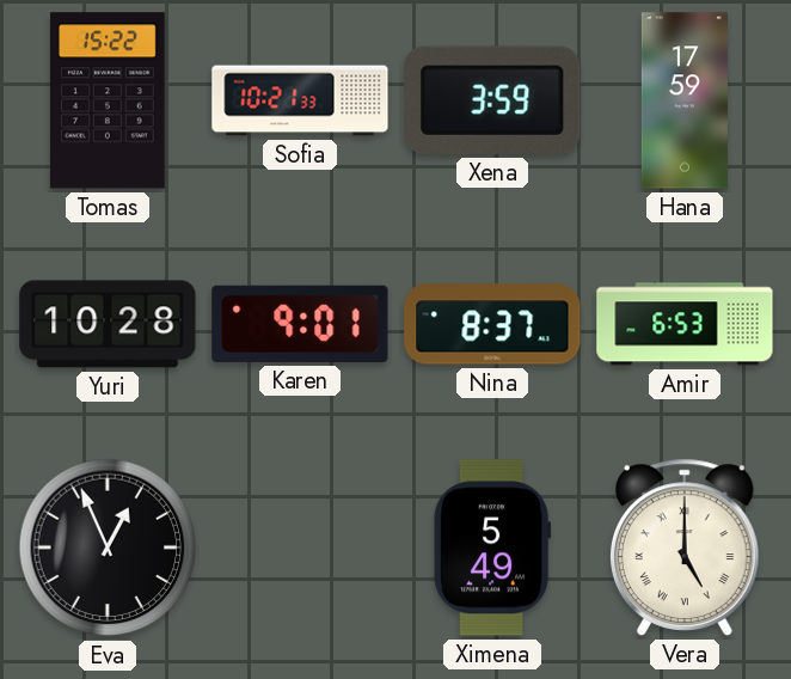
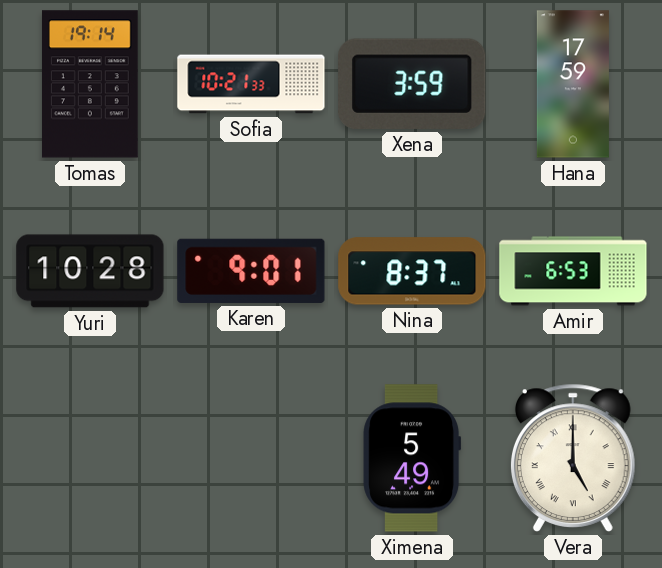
Tomas: 15:22 -> 19:14 (90, 84)
Eva: 12:56 -> none (108, 548)
